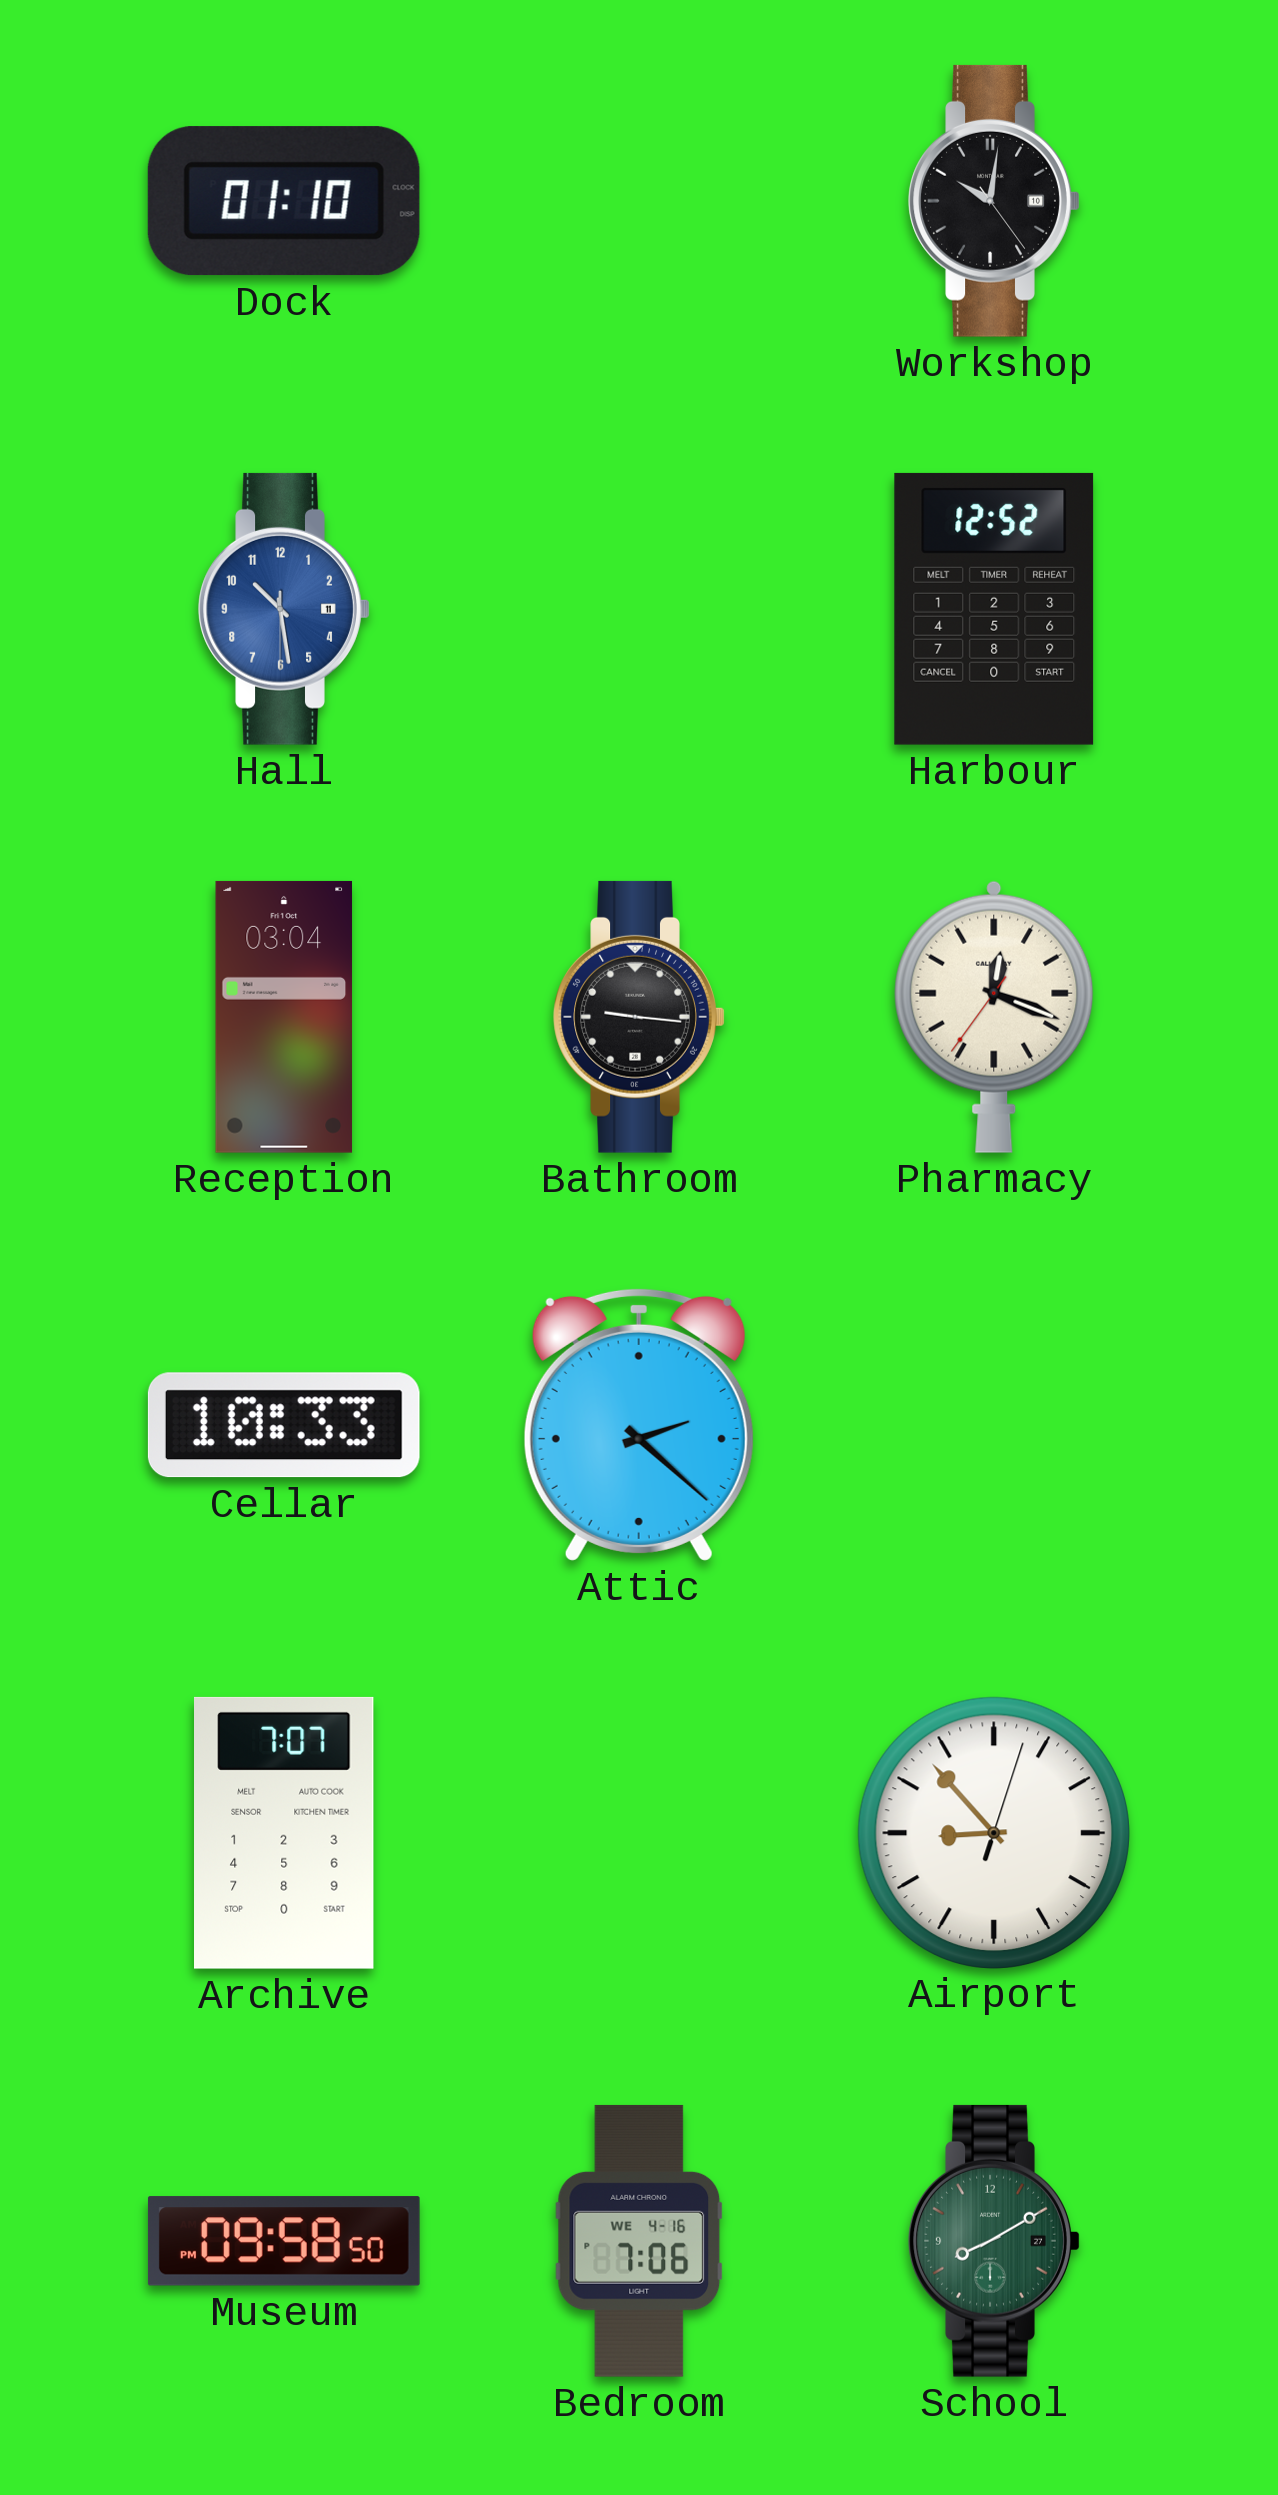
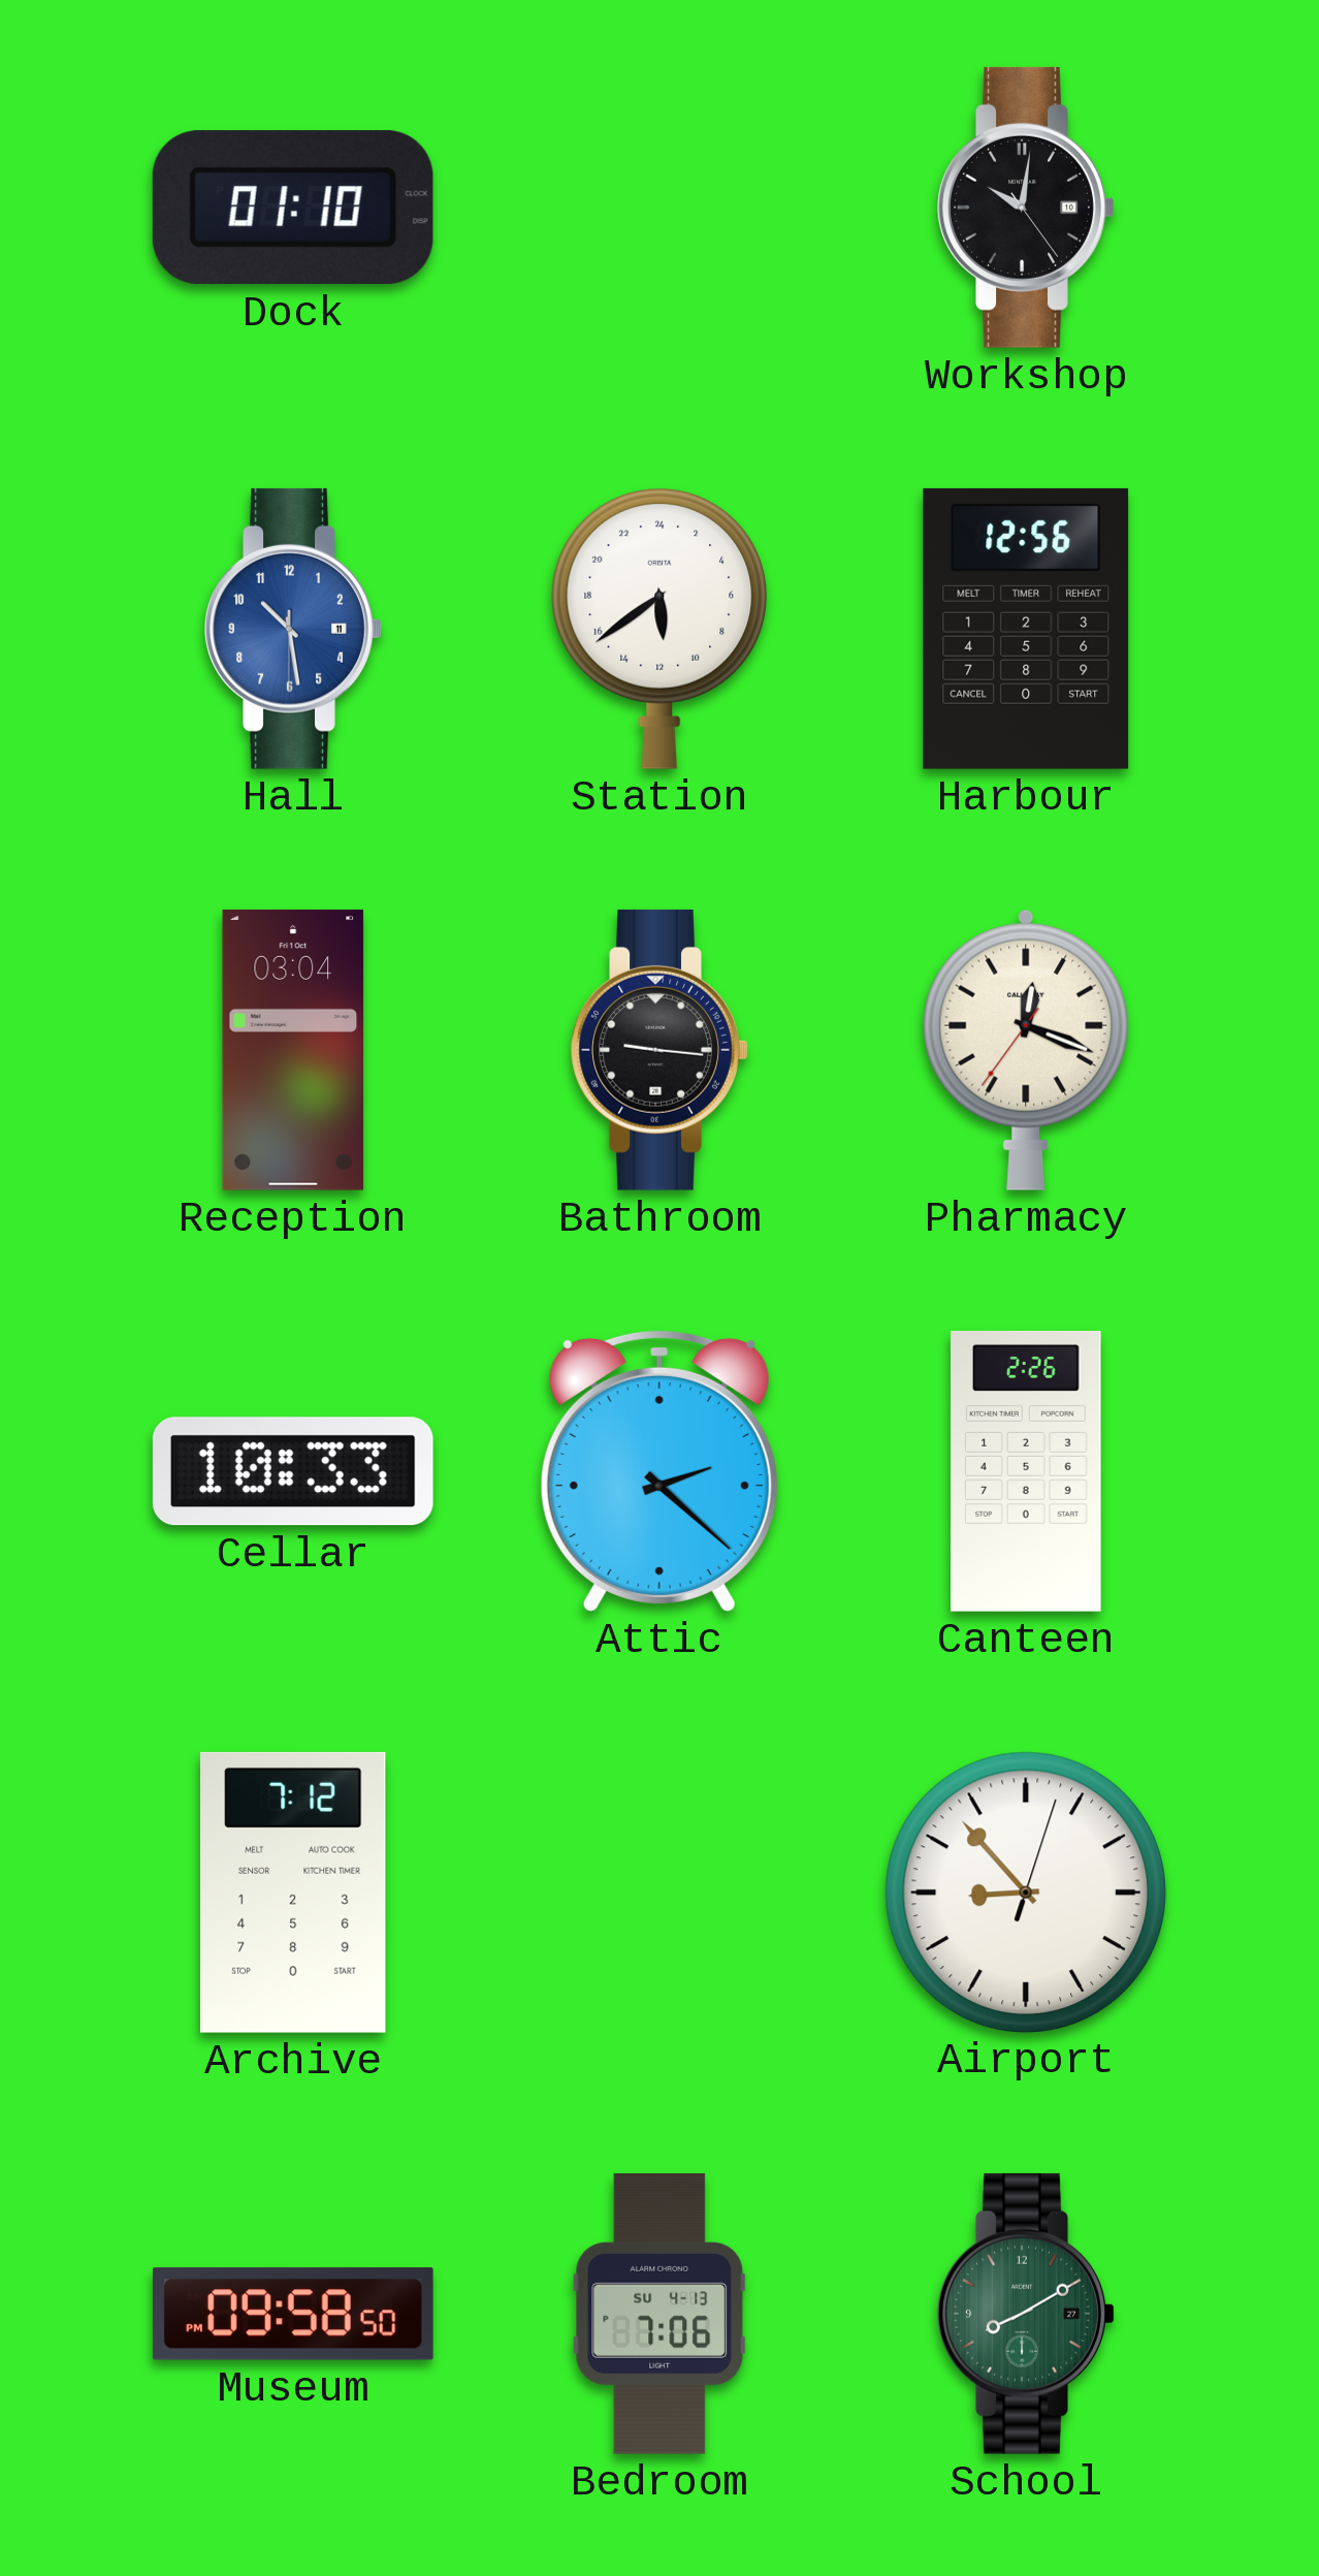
Station: none -> 11:39 (659, 628)
Harbour: 12:52 -> 12:56 (1026, 629)
Canteen: none -> 2:26 (1027, 1471)
Archive: 7:07 -> 7:12 (294, 1893)
Bedroom date: WE 4-16 -> SU 4-13 (659, 2314)
